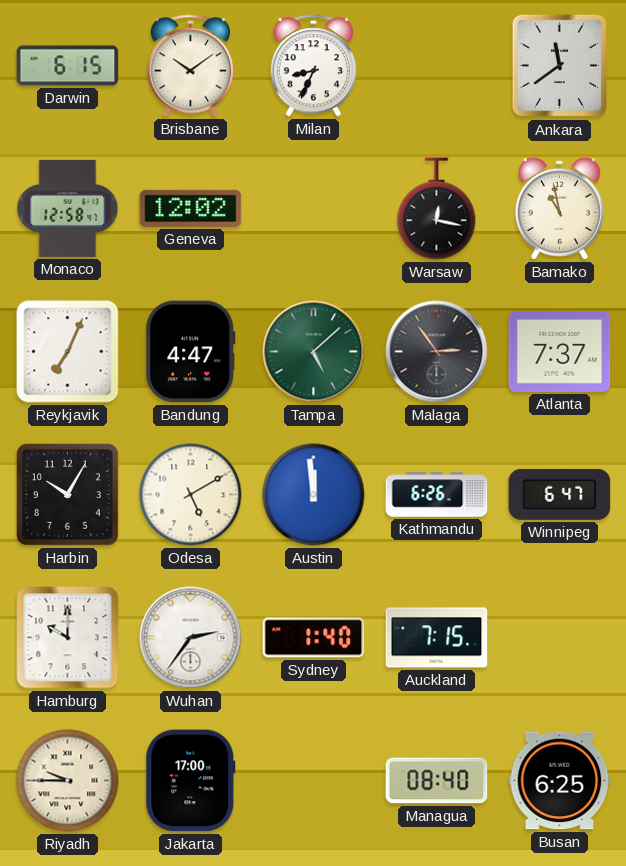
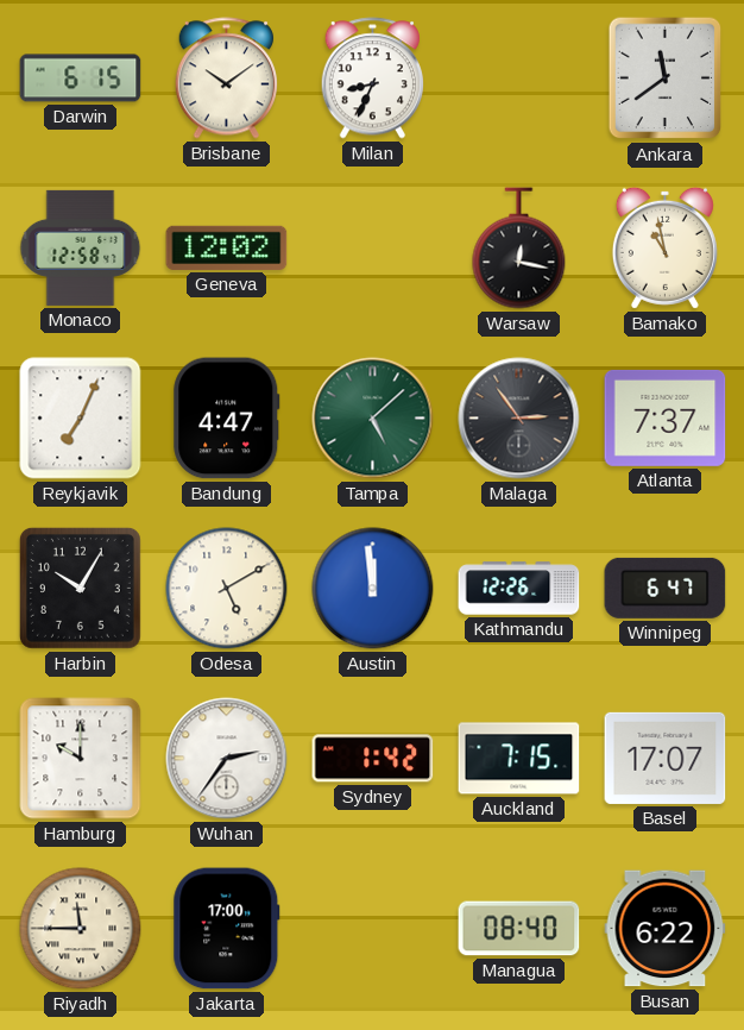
Kathmandu: 6:26 -> 12:26 (519, 589)
Sydney: 1:40 -> 1:42 (373, 759)
Basel: none -> 17:07 (666, 758)
Riyadh: 9:45 -> 11:45 (81, 929)
Busan: 6:25 -> 6:22 (666, 929)
